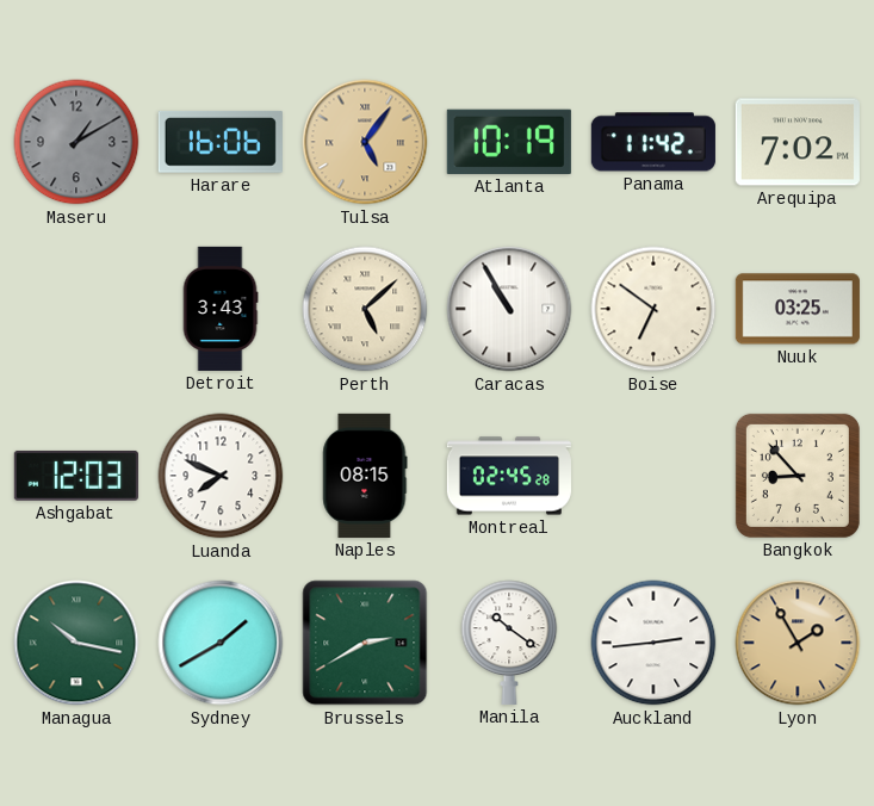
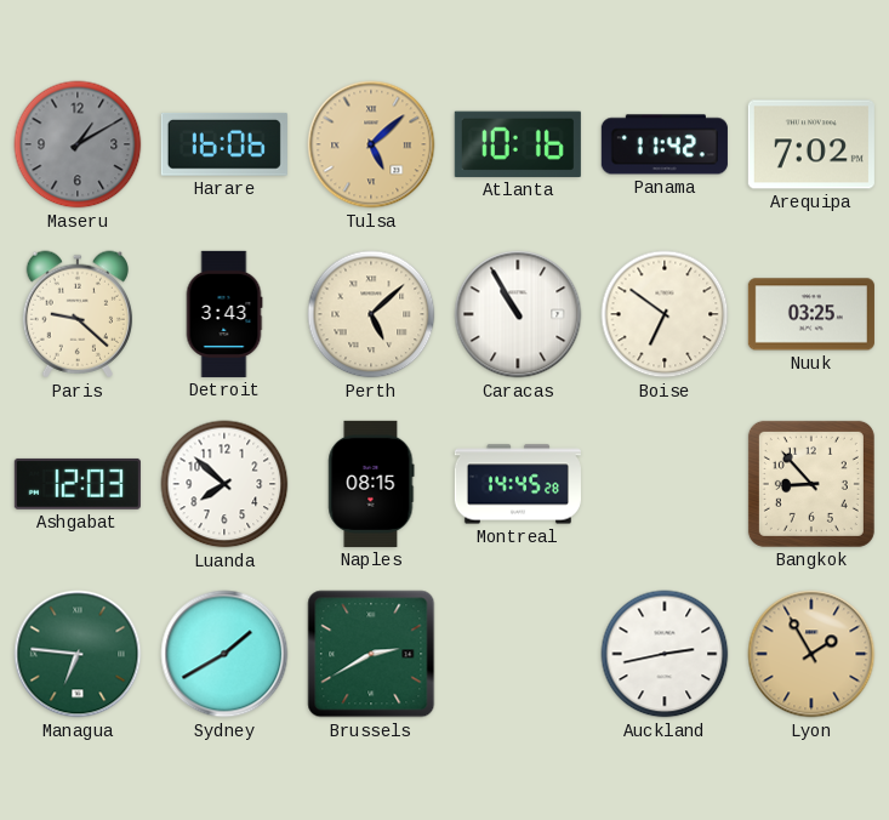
Tulsa: 5:06 -> 5:08 (371, 144)
Atlanta: 10:19 -> 10:16 (518, 144)
Paris: none -> 9:22 (78, 314)
Luanda: 7:49 -> 7:52 (224, 484)
Montreal: 02:45 -> 14:45 (518, 484)
Managua: 10:17 -> 6:46 (78, 654)
Manila: 10:21 -> none (509, 643)
Auckland: 2:44 -> 2:43 (665, 654)
